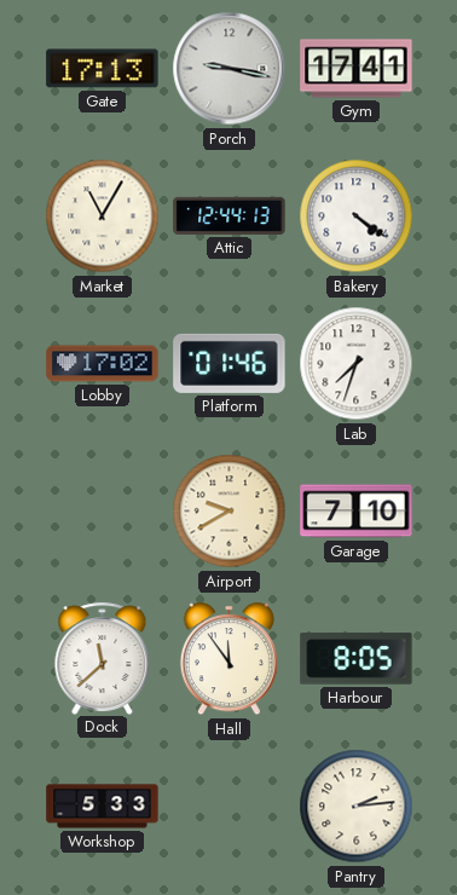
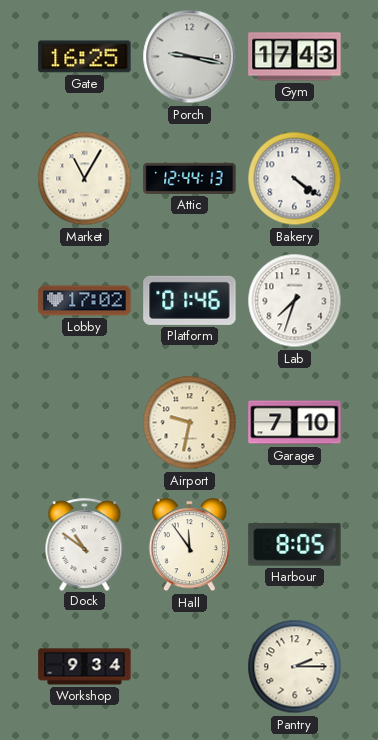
Gate: 17:13 -> 16:25 (85, 57)
Gym: 17:41 -> 17:43 (295, 57)
Airport: 9:40 -> 9:32 (190, 423)
Dock: 11:38 -> 10:51 (85, 544)
Workshop: 5:33 -> 9:34 (85, 667)
Pantry: 2:14 -> 2:15 (295, 667)
